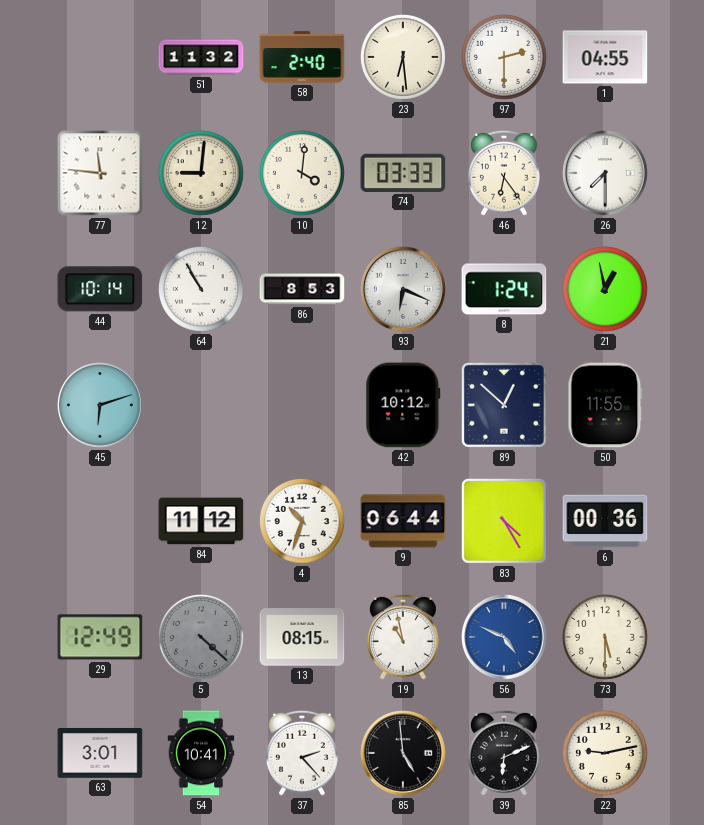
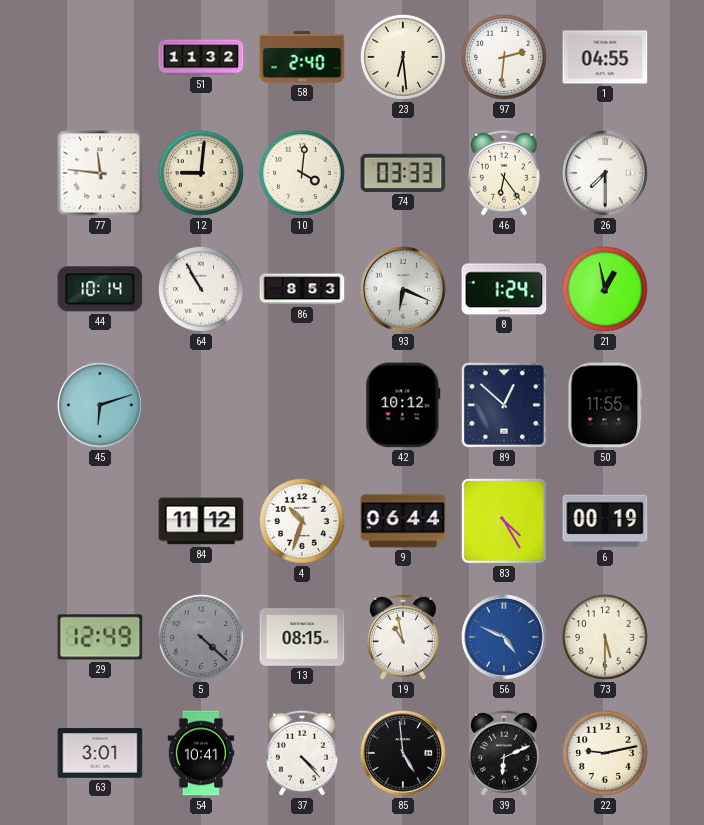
97: 2:30 -> 2:31 (504, 57)
6: 00:36 -> 00:19 (605, 521)
37: 2:23 -> 4:23 (302, 753)
